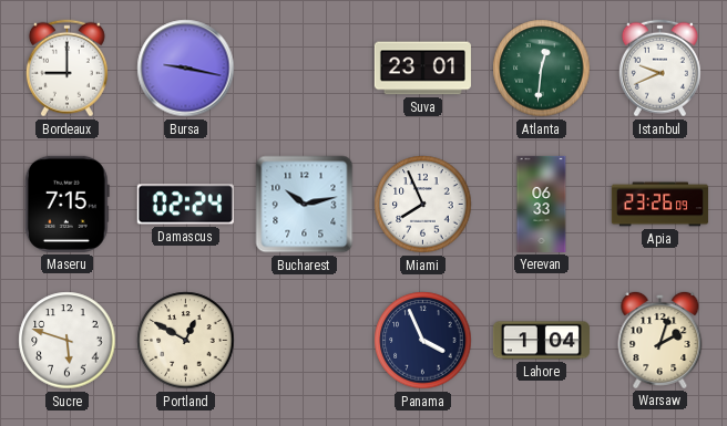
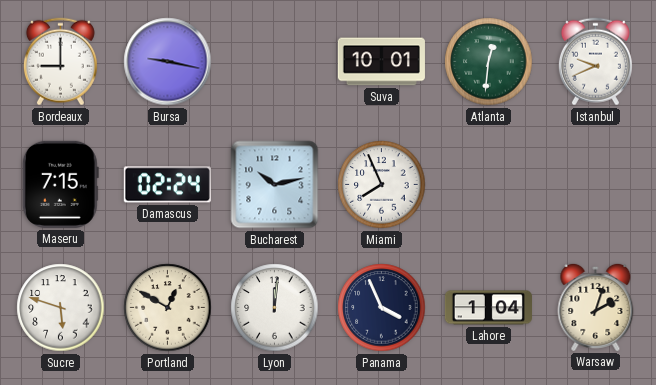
Suva: 23:01 -> 10:01 (381, 62)
Yerevan: 06:33 -> none (542, 204)
Apia: 23:26 -> none (659, 205)
Lyon: none -> 12:01 (275, 308)
